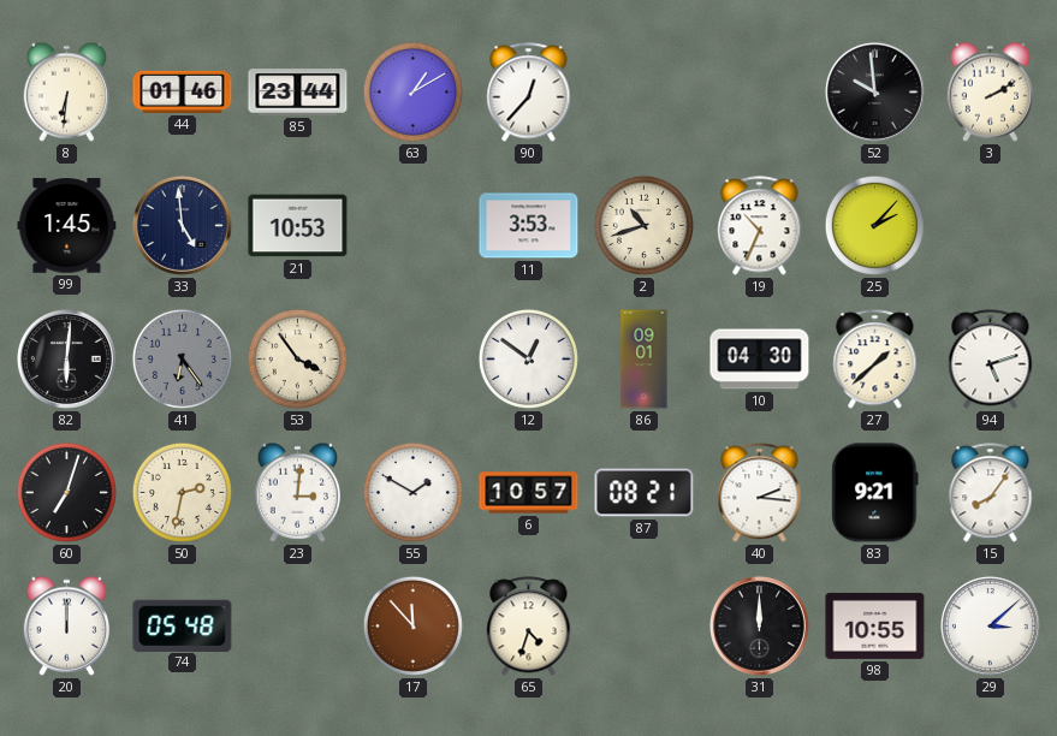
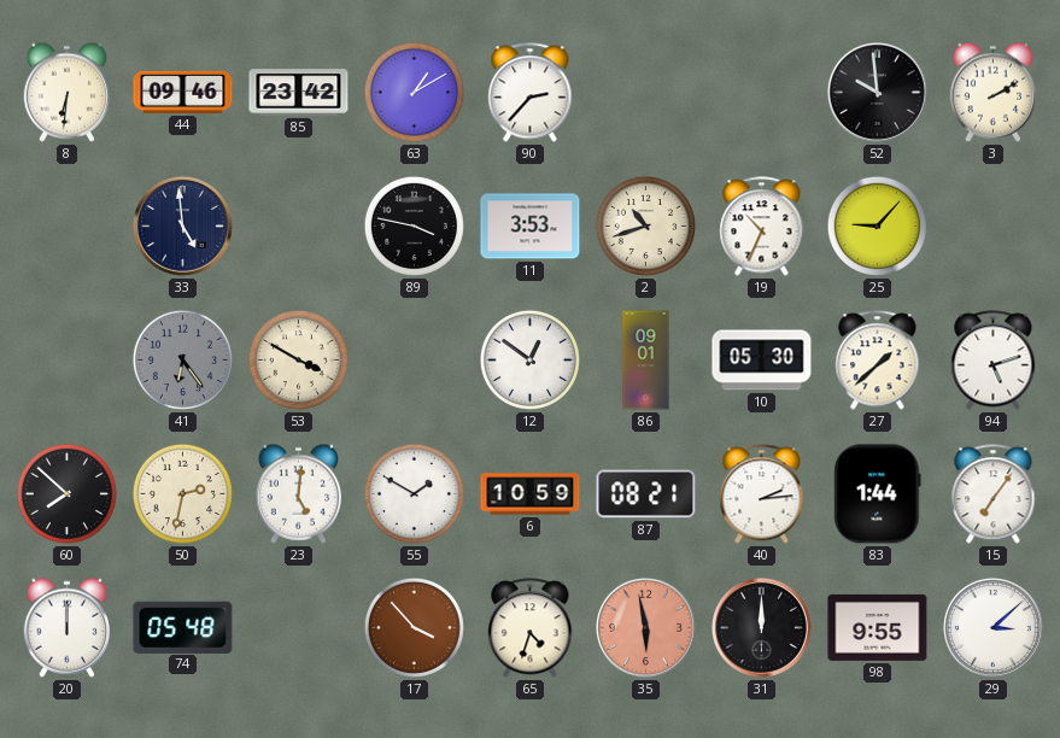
44: 01:46 -> 09:46 (183, 92)
85: 23:44 -> 23:42 (299, 93)
90: 12:37 -> 2:37 (531, 93)
99: 1:45 -> none (67, 226)
21: 10:53 -> none (298, 226)
89: none -> 3:47 (414, 225)
25: 2:07 -> 9:07 (877, 225)
82: 6:01 -> none (66, 358)
53: 3:54 -> 3:50 (298, 359)
10: 04:30 -> 05:30 (762, 361)
60: 7:03 -> 7:52 (66, 493)
23: 3:01 -> 5:01 (298, 493)
6: 10:57 -> 10:59 (531, 494)
40: 2:16 -> 2:14 (762, 494)
83: 9:21 -> 1:44 (878, 494)
15: 8:06 -> 7:06 (994, 494)
17: 11:53 -> 3:53 (414, 627)
35: none -> 5:58 (645, 627)
98: 10:55 -> 9:55 (878, 627)
